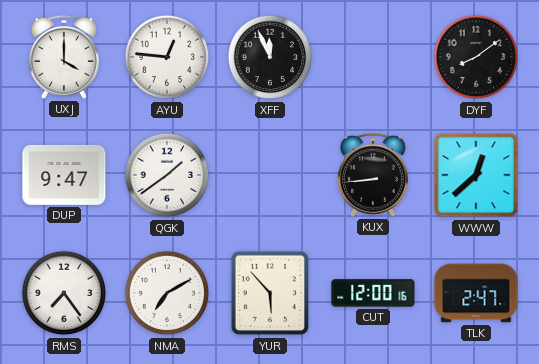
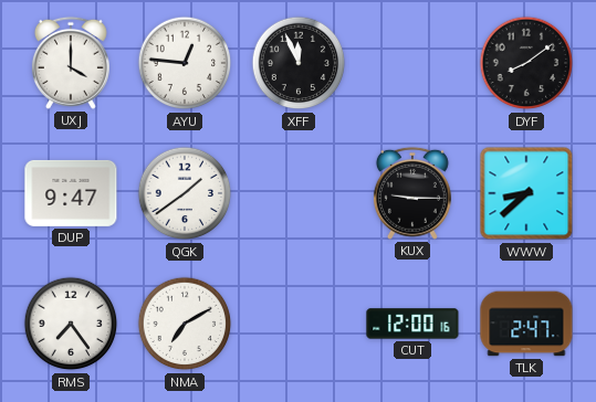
KUX: 8:44 -> 9:15 (412, 193)
WWW: 12:38 -> 8:38 (526, 193)
YUR: 5:53 -> none (269, 293)
